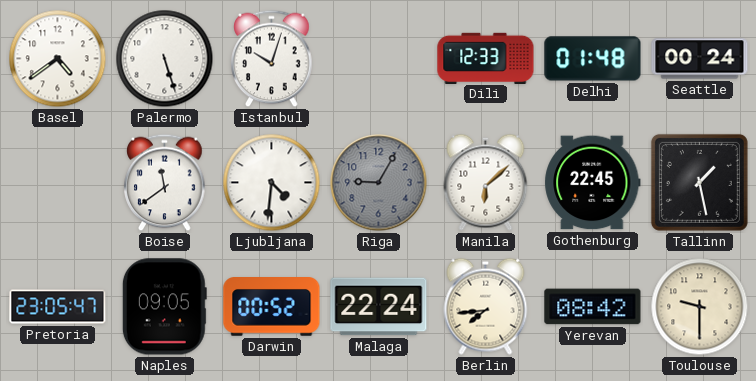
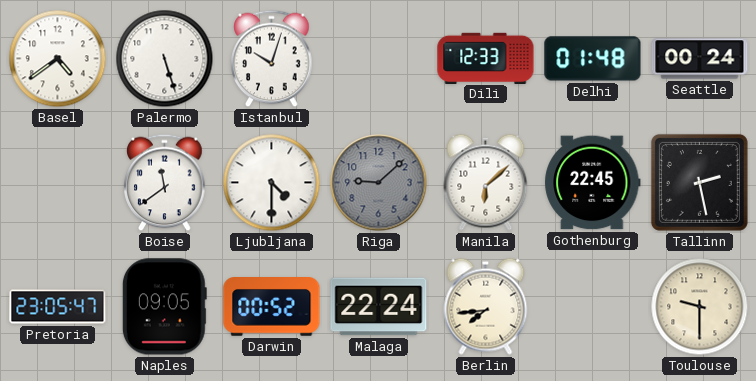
Ljubljana: 4:31 -> 4:30 (272, 183)
Riga: 9:05 -> 9:08 (379, 183)
Tallinn: 1:28 -> 2:28 (699, 182)
Yerevan: 08:42 -> none (593, 307)
